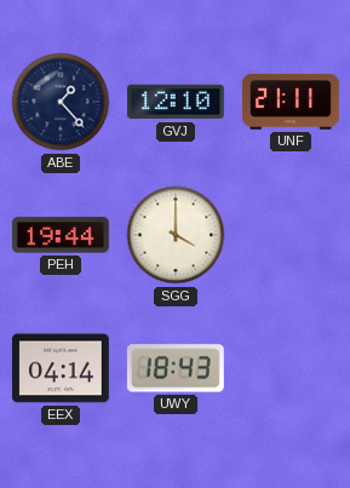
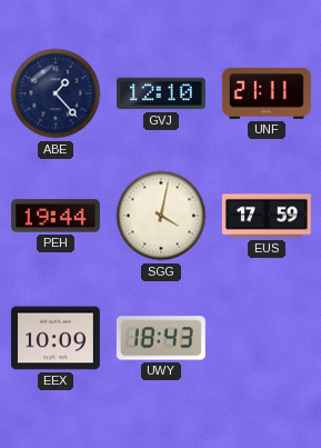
SGG: 4:00 -> 4:02 (161, 216)
EUS: none -> 17:59 (267, 216)
EEX: 04:14 -> 10:09 (56, 338)
